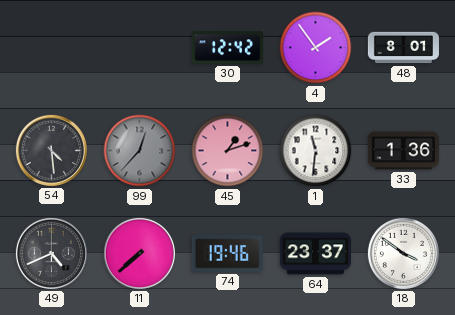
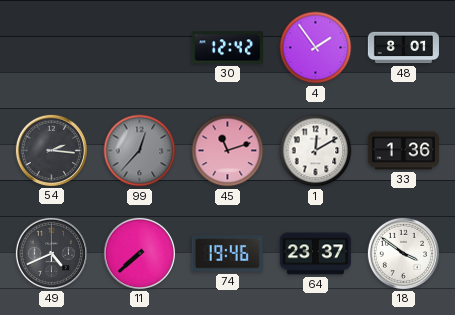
54: 4:29 -> 2:16 (51, 150)
45: 1:12 -> 11:12 (228, 151)
1: 11:31 -> 12:10 (316, 151)
